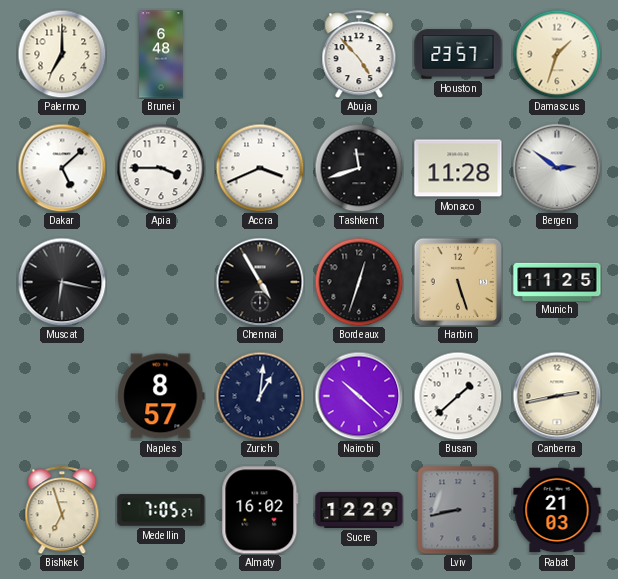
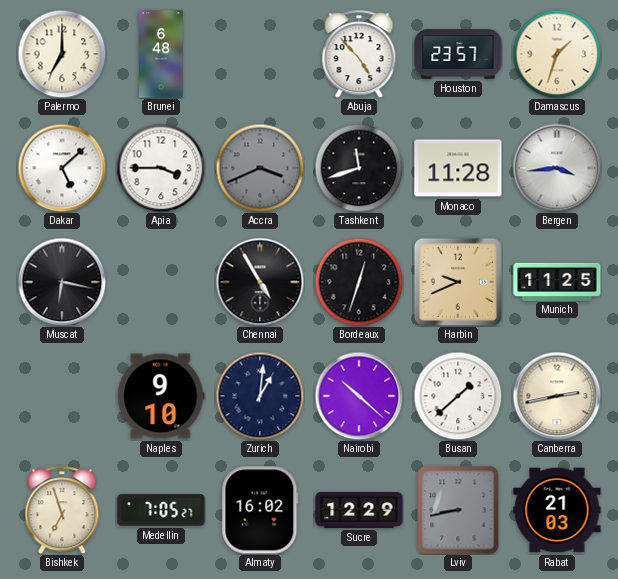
Accra dial: white -> grey (260, 168)
Bergen: 2:51 -> 3:44 (557, 168)
Harbin: 5:27 -> 9:41 (458, 282)
Naples: 8:57 -> 9:10 (161, 396)
